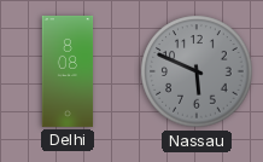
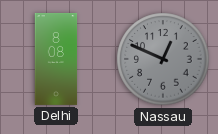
Nassau: 5:49 -> 12:49 (163, 59)
